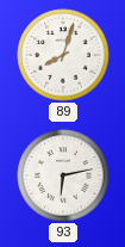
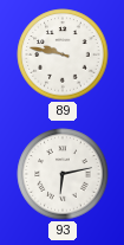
89: 8:03 -> 9:47 (63, 54)
